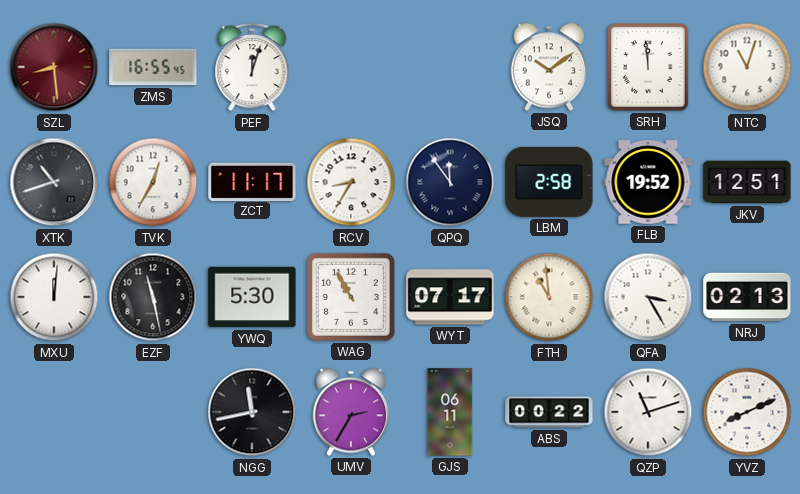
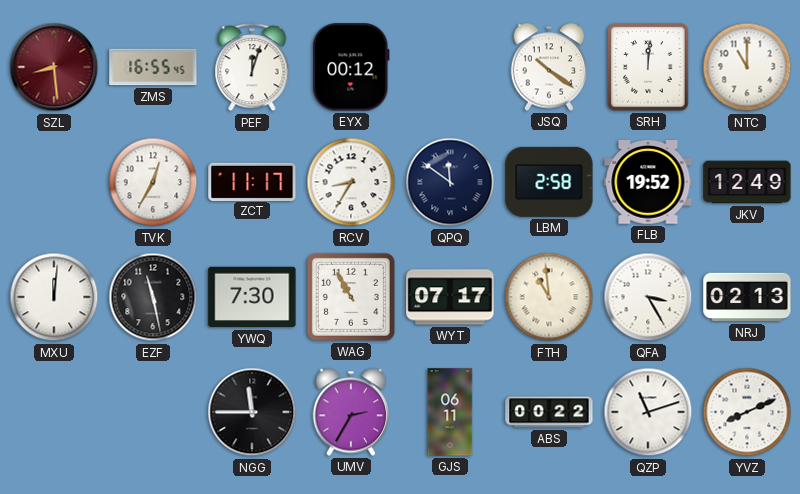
EYX: none -> 00:12 (351, 67)
JSQ: 10:09 -> 10:21 (549, 67)
SRH: 11:59 -> 12:01 (648, 67)
NTC: 11:03 -> 11:00 (747, 67)
XTK: 10:42 -> none (54, 182)
QPQ: 11:54 -> 11:51 (450, 182)
JKV: 12:51 -> 12:49 (747, 182)
YWQ: 5:30 -> 7:30 (252, 297)
NGG: 11:43 -> 11:45 (252, 412)
